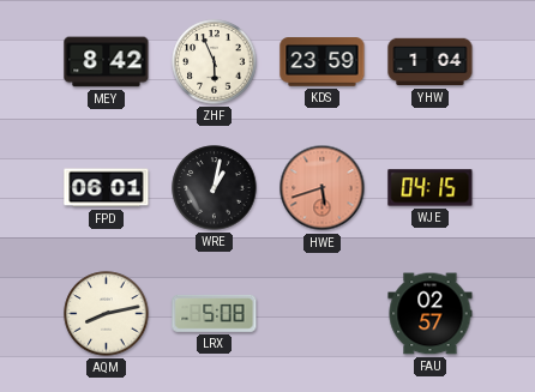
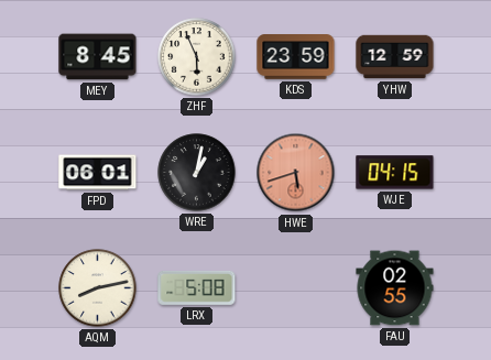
MEY: 8:42 -> 8:45 (98, 57)
YHW: 1:04 -> 12:59 (395, 57)
FAU: 02:57 -> 02:55 (395, 288)
